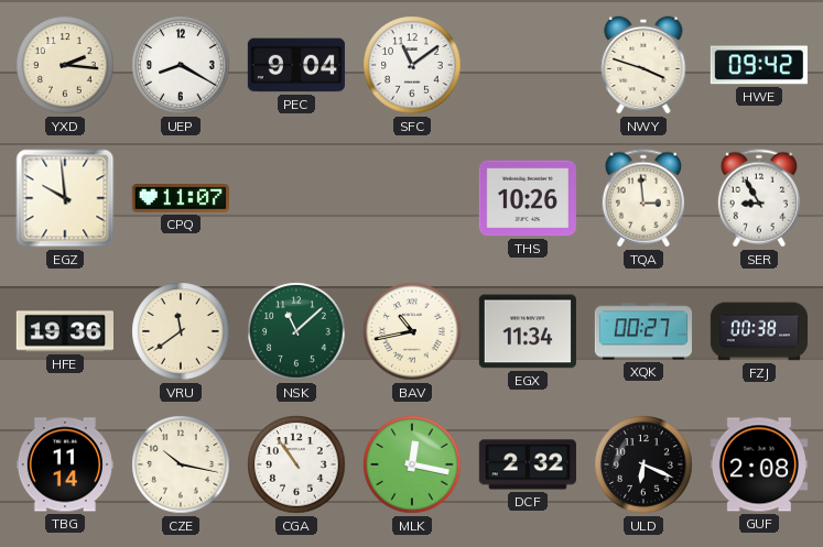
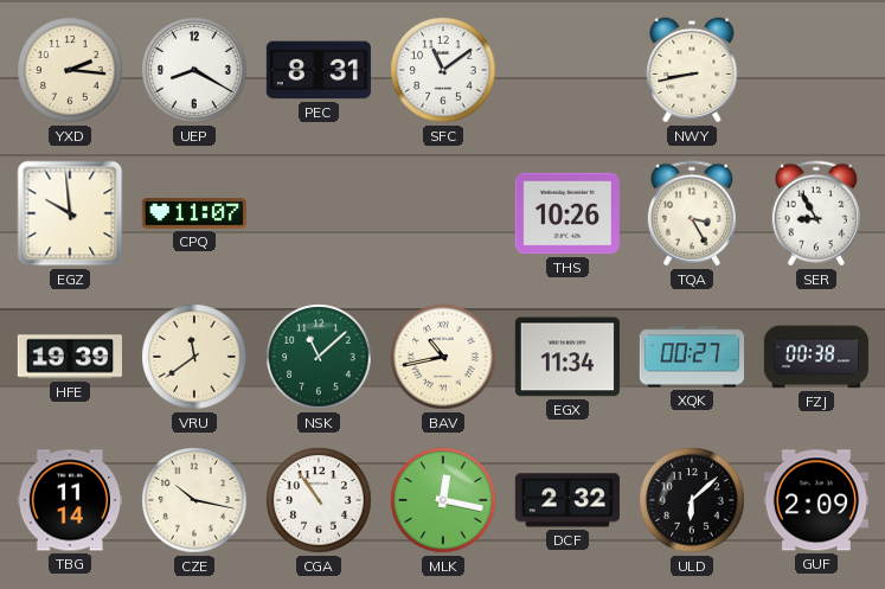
PEC: 9:04 -> 8:31 (319, 70)
NWY: 3:48 -> 8:43 (692, 70)
HWE: 09:42 -> none (759, 65)
TQA: 2:59 -> 3:25 (692, 213)
HFE: 19:36 -> 19:39 (69, 357)
ULD: 6:19 -> 6:08 (692, 500)
GUF: 2:08 -> 2:09 (816, 500)
